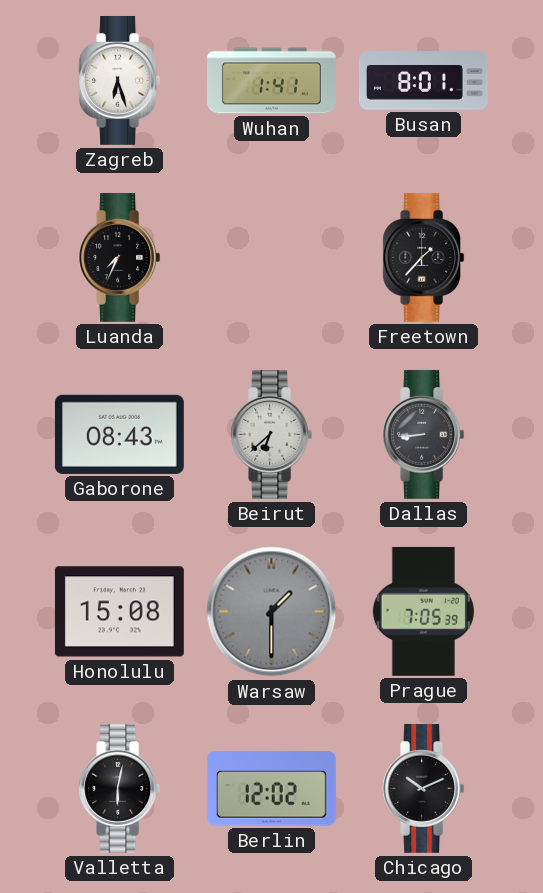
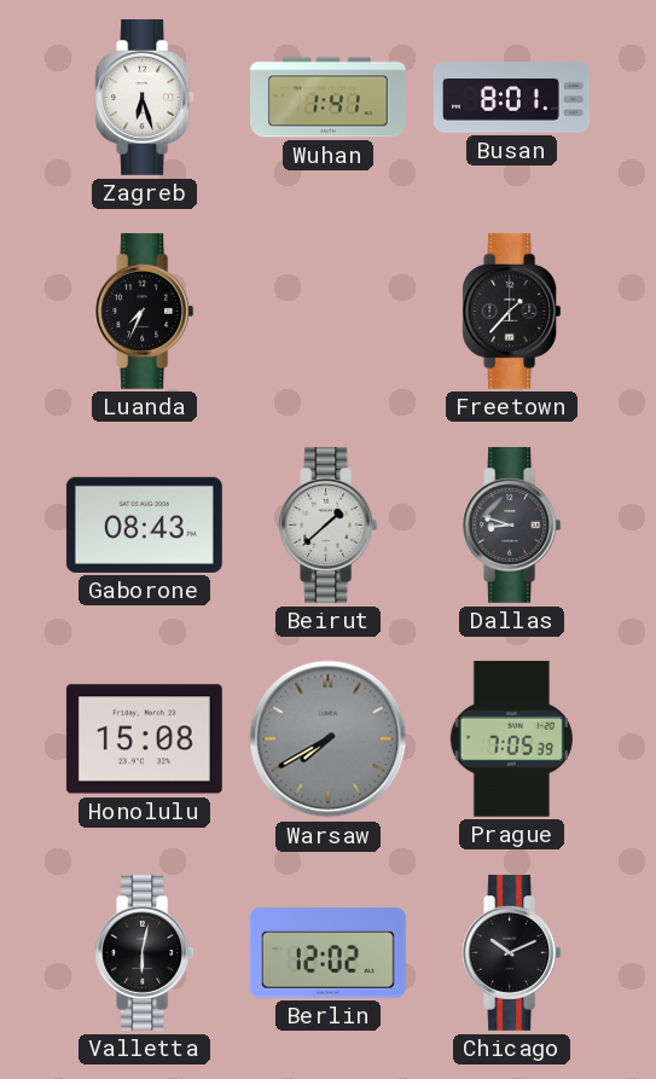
Beirut: 6:38 -> 1:38 (329, 524)
Dallas: 8:44 -> 8:48 (512, 524)
Warsaw: 1:30 -> 7:40 (329, 739)
